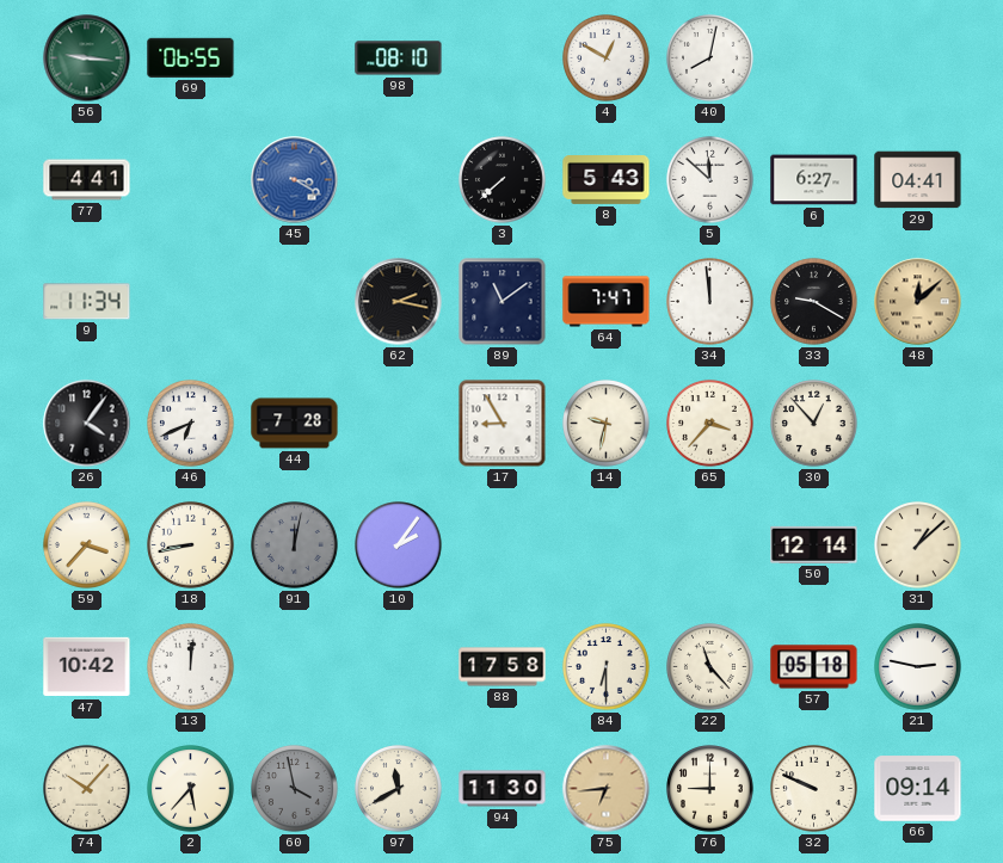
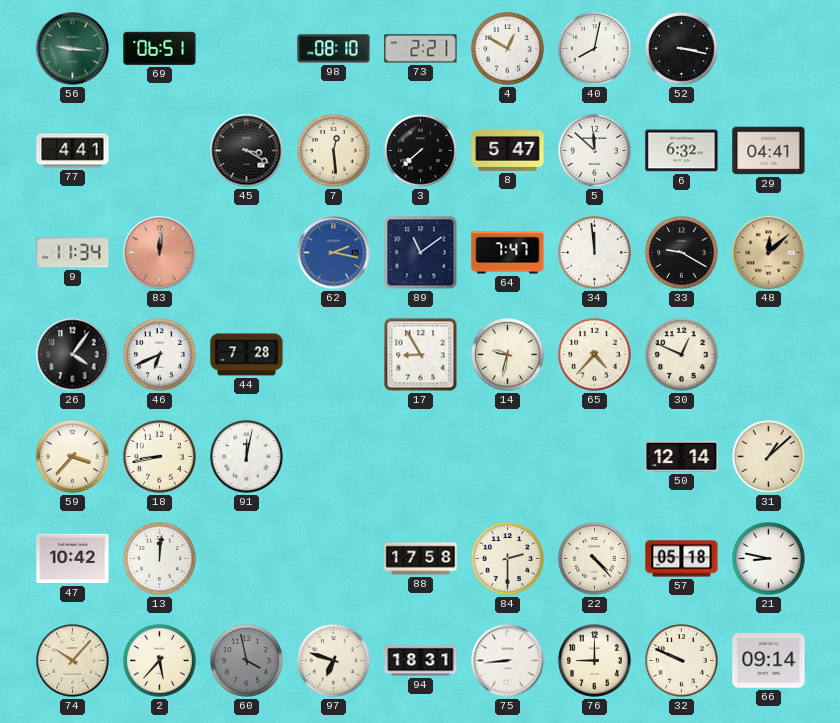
69: 06:55 -> 06:51 (160, 48)
73: none -> 2:21 (421, 49)
52: none -> 3:17 (682, 49)
45 dial: blue -> black (247, 151)
7: none -> 12:29 (334, 151)
8: 5:43 -> 5:47 (508, 151)
6: 6:27 -> 6:32 (682, 151)
83: none -> 12:01 (160, 253)
62 dial: black -> blue (334, 253)
65: 3:37 -> 4:37 (595, 355)
30: 12:53 -> 12:49 (682, 355)
91 dial: grey -> white (247, 457)
10: 2:06 -> none (399, 545)
84: 6:30 -> 2:30 (508, 559)
22: 11:23 -> 4:23 (595, 559)
21: 2:47 -> 8:47 (769, 559)
97: 11:40 -> 6:48 (334, 661)
94: 11:30 -> 18:31 (421, 661)
75: 6:44 -> 8:44 (508, 661)
75 dial: champagne -> white (508, 661)
